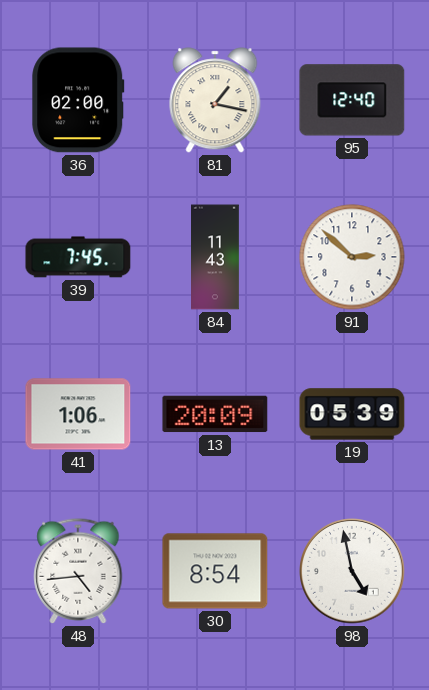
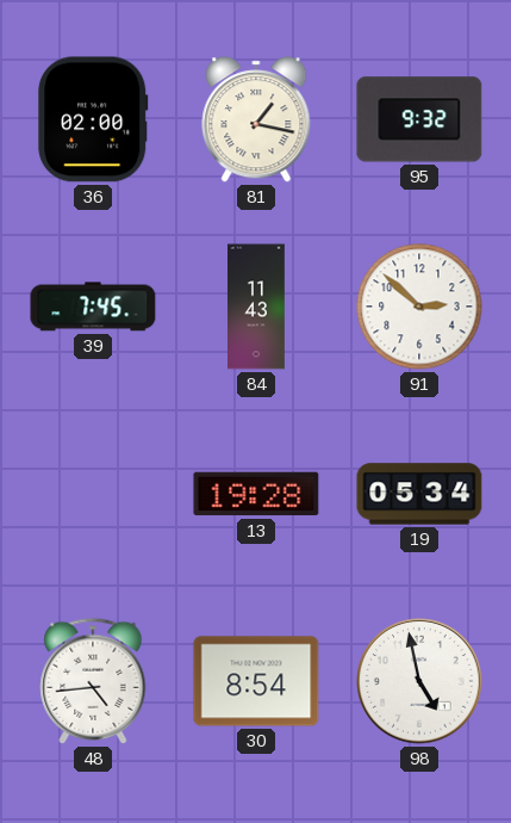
95: 12:40 -> 9:32 (419, 119)
41: 1:06 -> none (78, 414)
13: 20:09 -> 19:28 (256, 494)
19: 05:39 -> 05:34 (419, 494)
